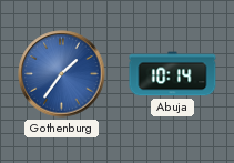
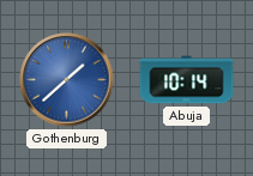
Gothenburg: 1:36 -> 1:38 (67, 80)
